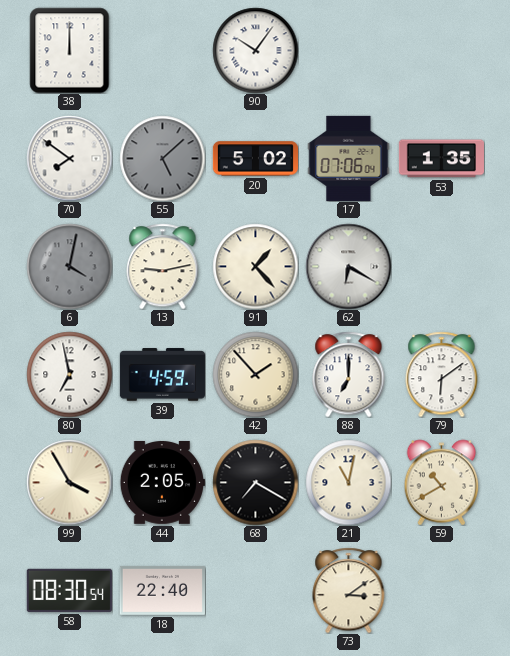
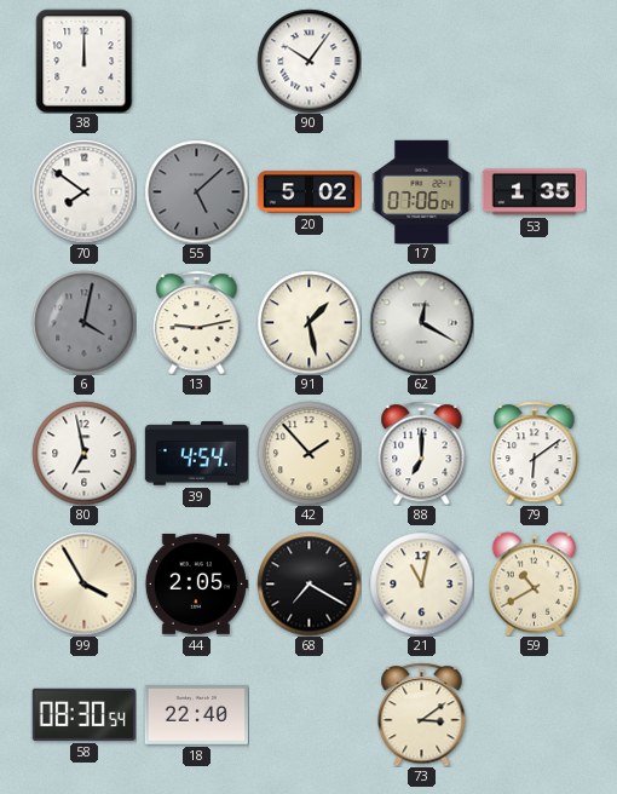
91: 1:23 -> 1:28 (308, 322)
62: 6:20 -> 12:20 (421, 322)
39: 4:59 -> 4:54 (196, 454)
